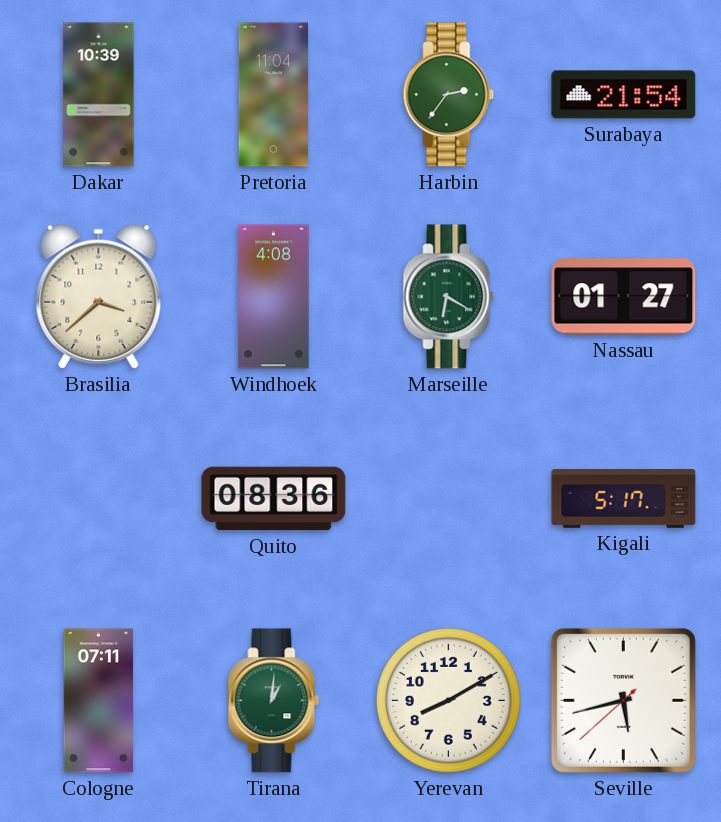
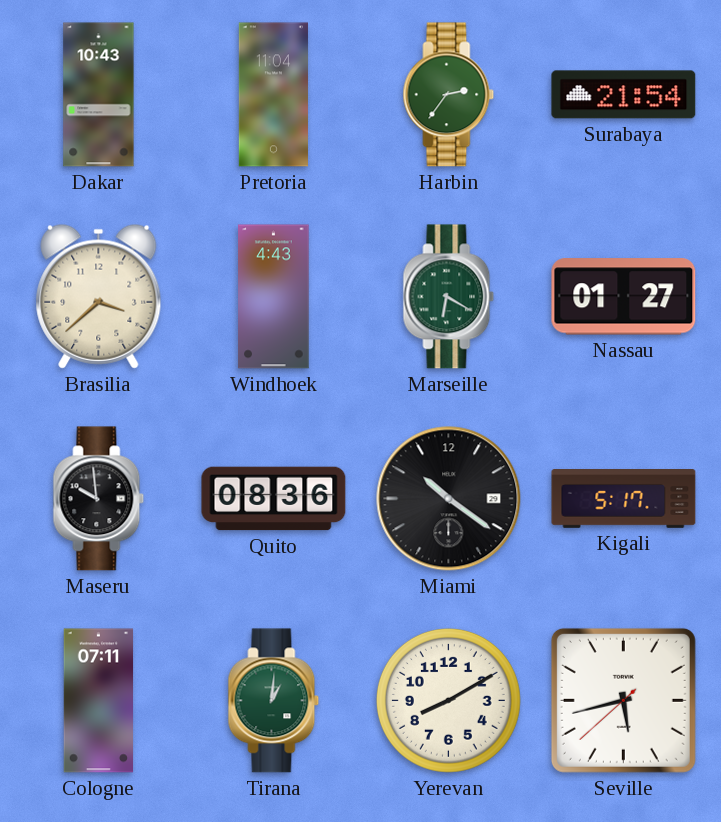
Dakar: 10:39 -> 10:43 (99, 95)
Windhoek: 4:08 -> 4:43 (274, 297)
Maseru: none -> 9:59 (99, 499)
Miami: none -> 10:21 (449, 499)
